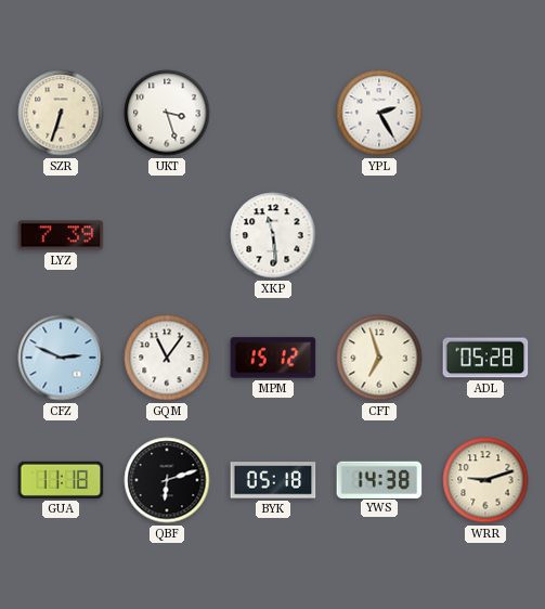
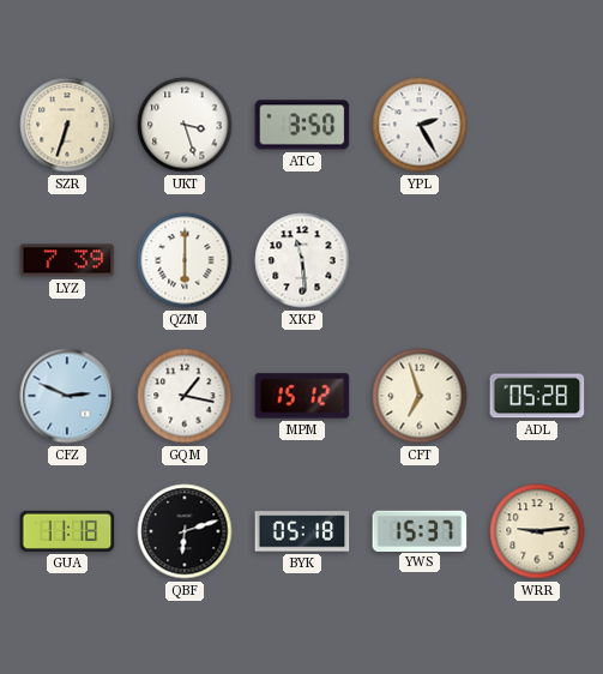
ATC: none -> 3:50 (302, 125)
QZM: none -> 6:00 (185, 260)
GQM: 11:06 -> 1:17 (185, 396)
YWS: 14:38 -> 15:37 (420, 530)
WRR: 9:12 -> 9:14 (537, 531)
